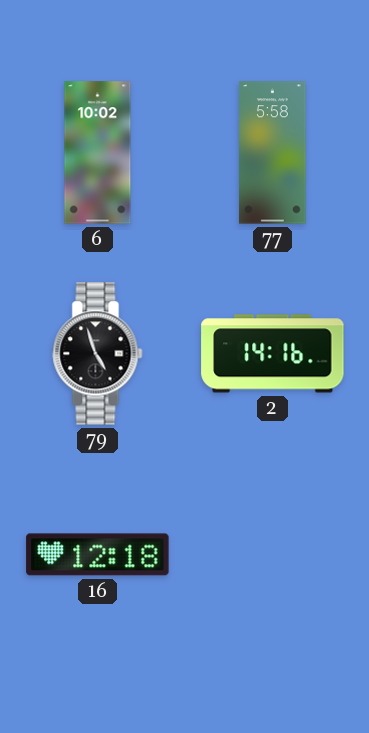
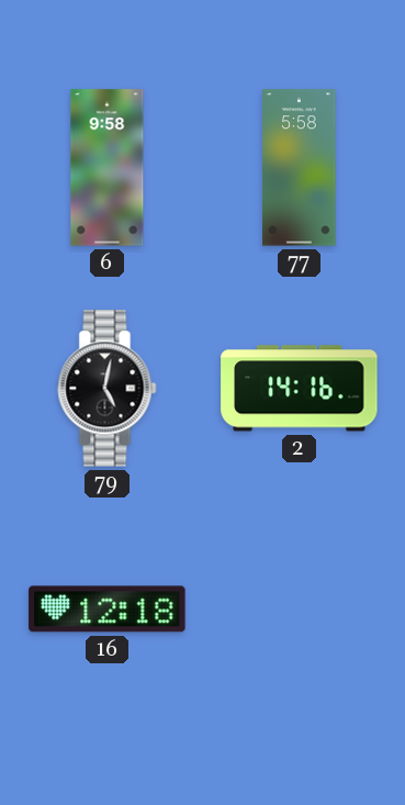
6: 10:02 -> 9:58 (108, 168)
79: 4:57 -> 5:02 (108, 389)
